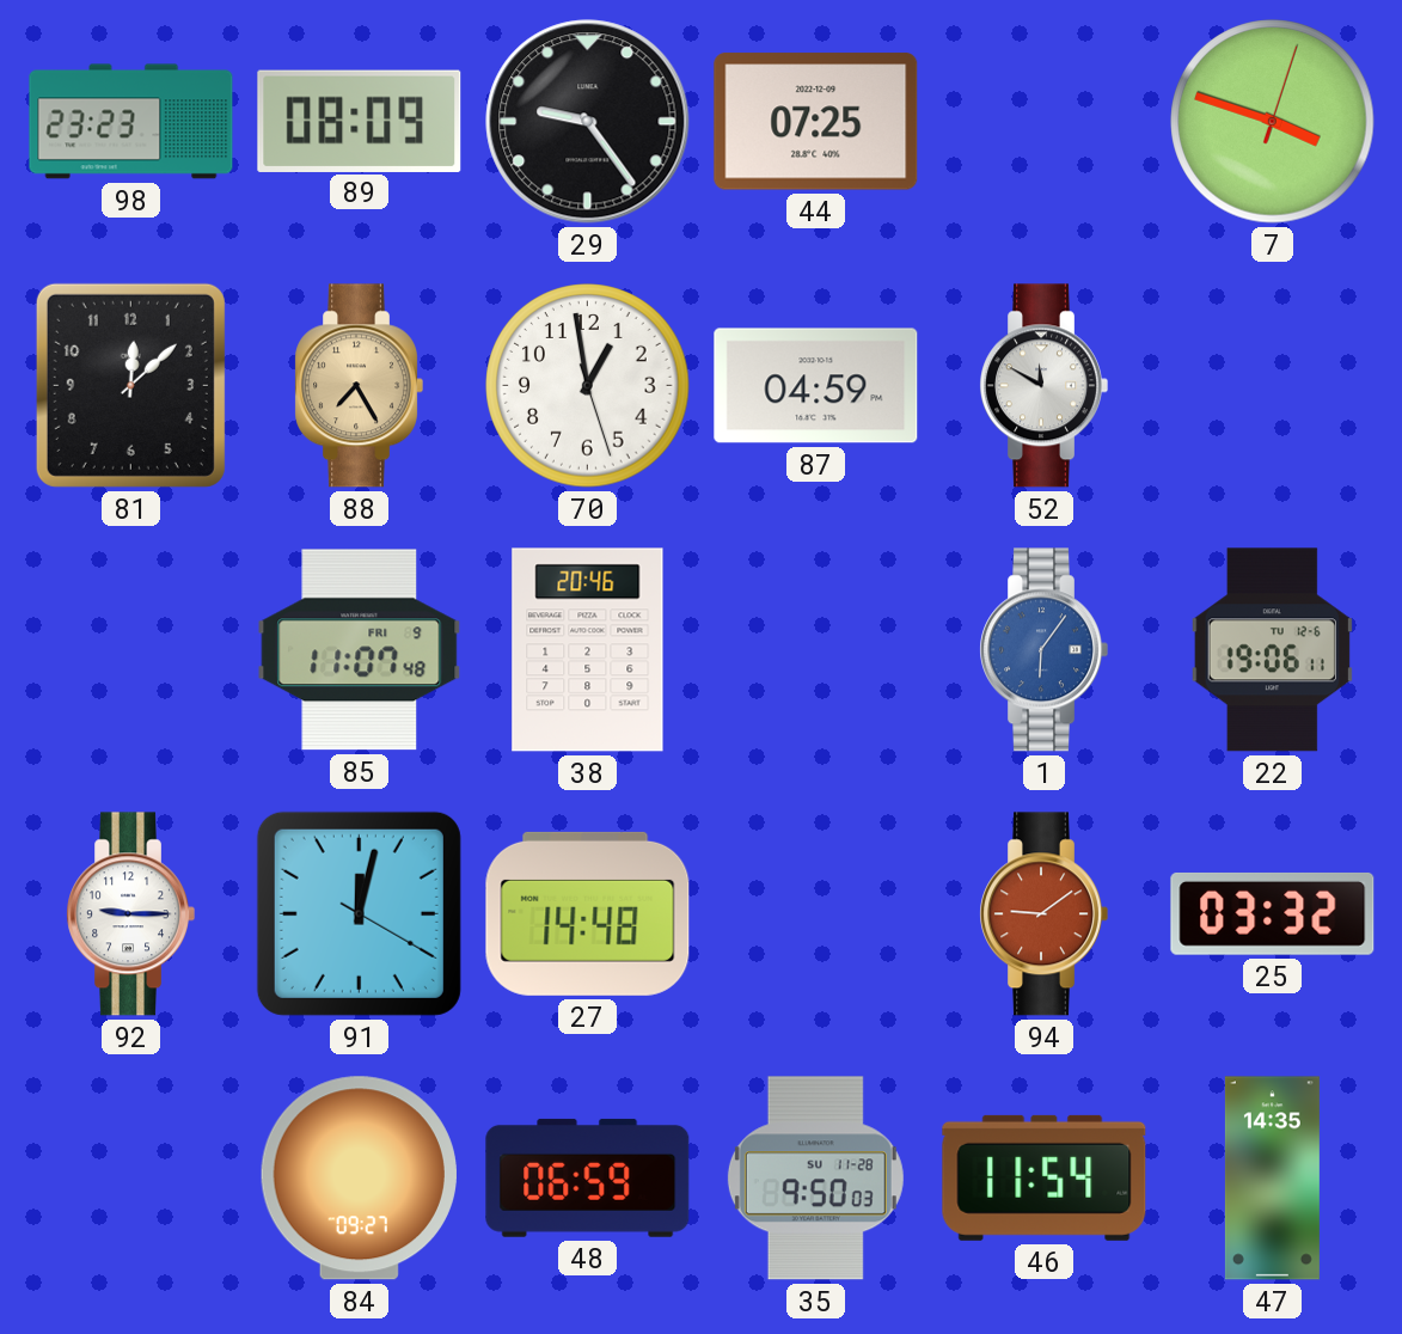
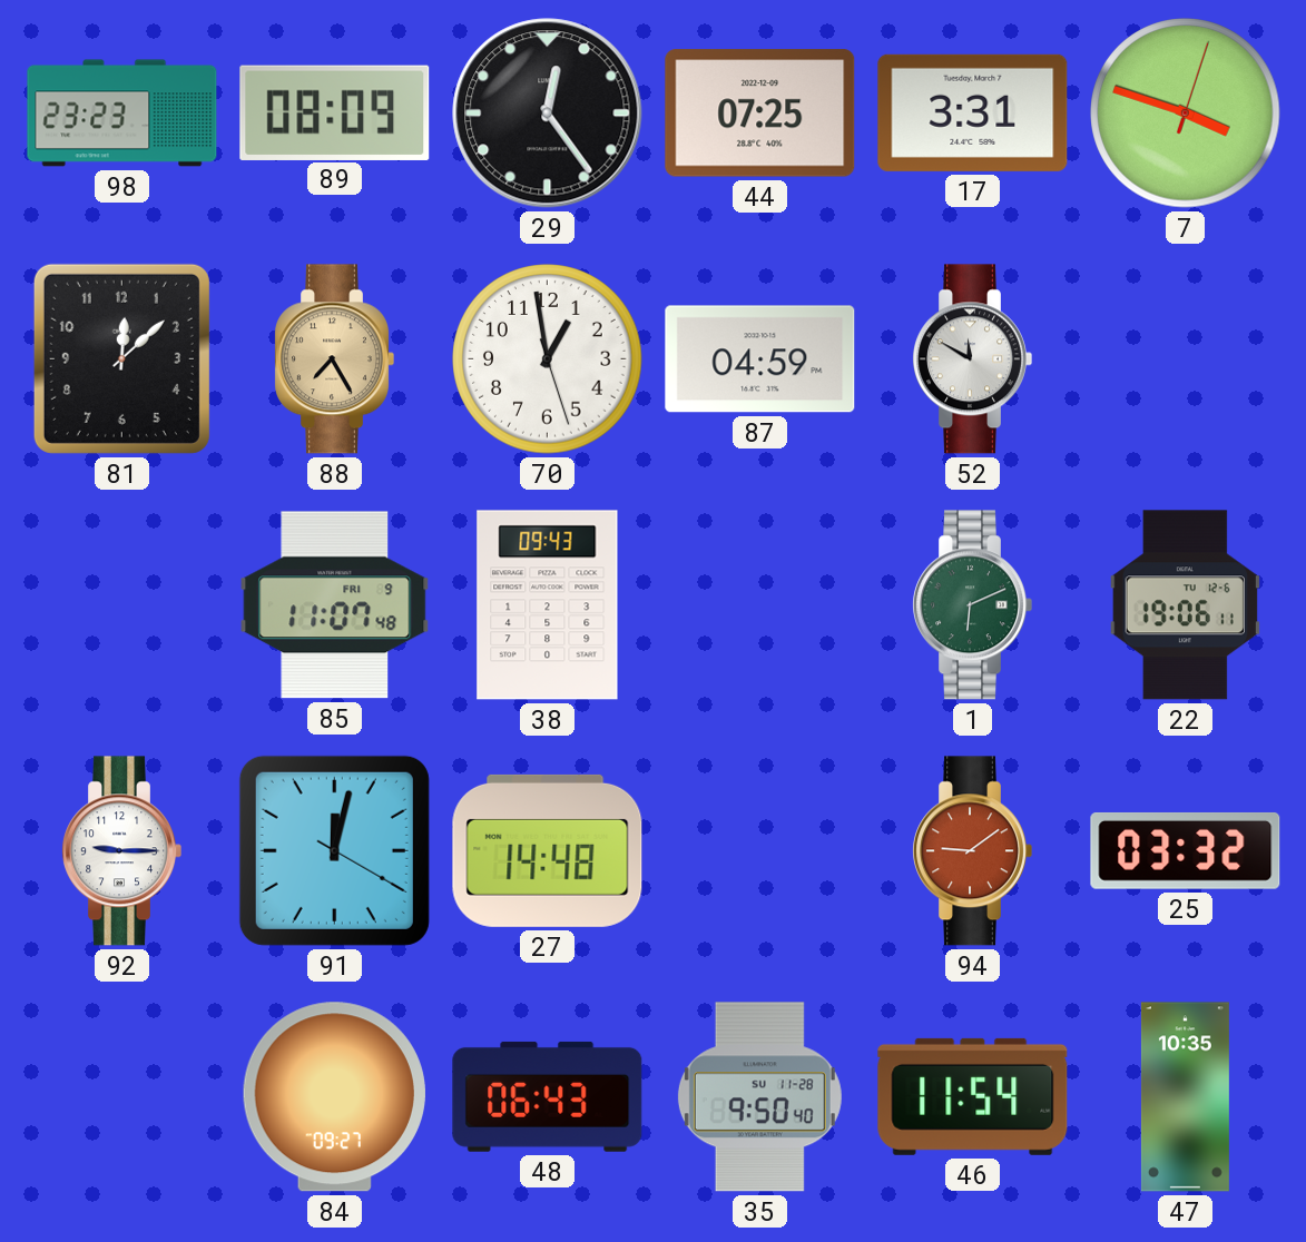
29: 9:24 -> 12:24 (548, 114)
17: none -> 3:31 (973, 112)
38: 20:46 -> 09:43 (548, 605)
1: 6:06 -> 6:11 (972, 605)
1 dial: blue -> green (972, 605)
48: 06:59 -> 06:43 (548, 1096)
35: 9:50:03 -> 9:50:40 (759, 1097)
47: 14:35 -> 10:35 (1185, 1097)
